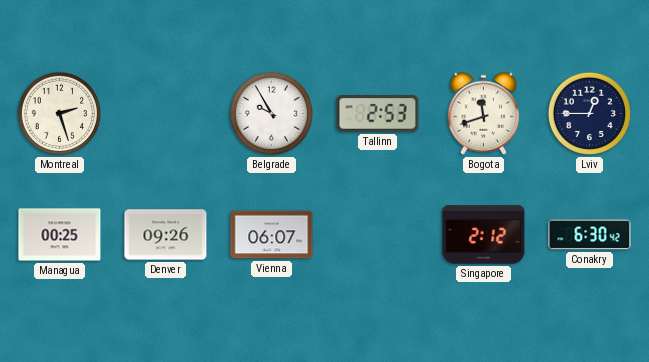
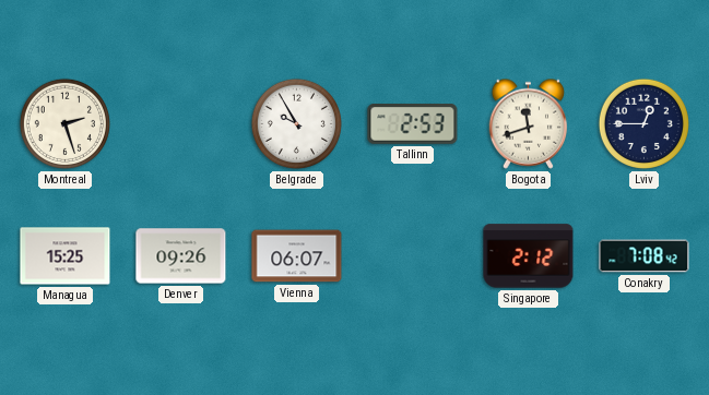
Managua: 00:25 -> 15:25 (66, 256)
Conakry: 6:30 -> 7:08 (645, 256)
